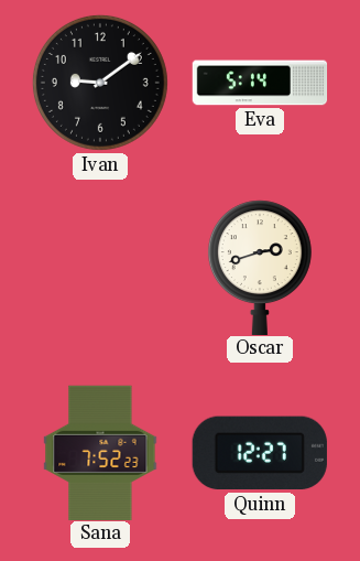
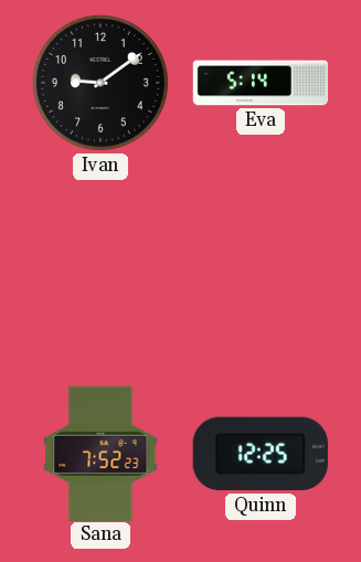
Oscar: 2:42 -> none (260, 267)
Quinn: 12:27 -> 12:25 (261, 454)
